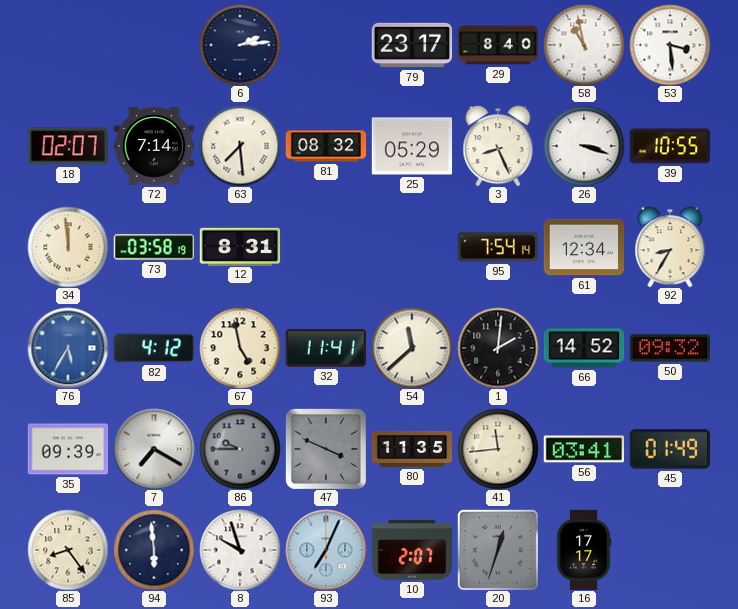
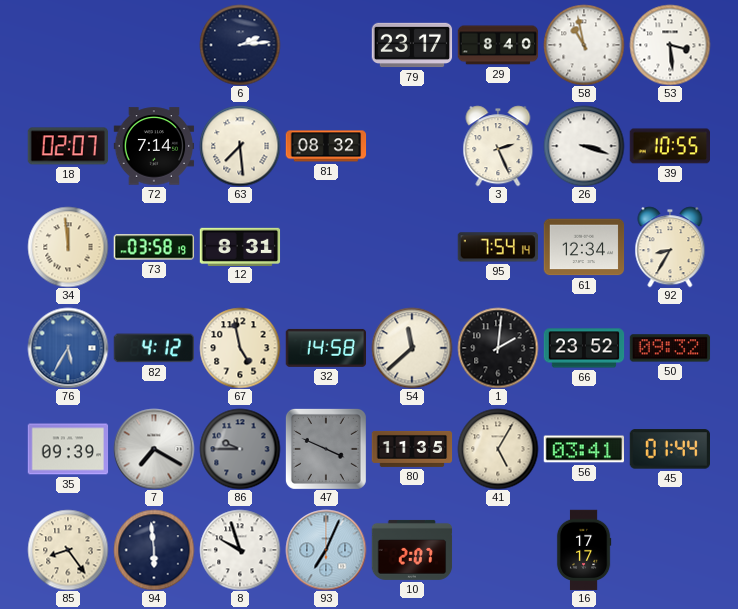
25: 05:29 -> none (412, 146)
3: 8:26 -> 2:26 (498, 146)
32: 11:41 -> 14:58 (325, 348)
66: 14:52 -> 23:52 (584, 348)
41: 11:44 -> 5:05 (498, 449)
45: 01:49 -> 01:44 (669, 449)
20: 12:33 -> none (498, 550)
